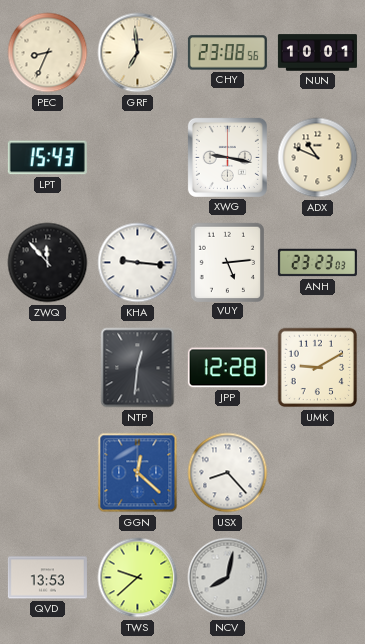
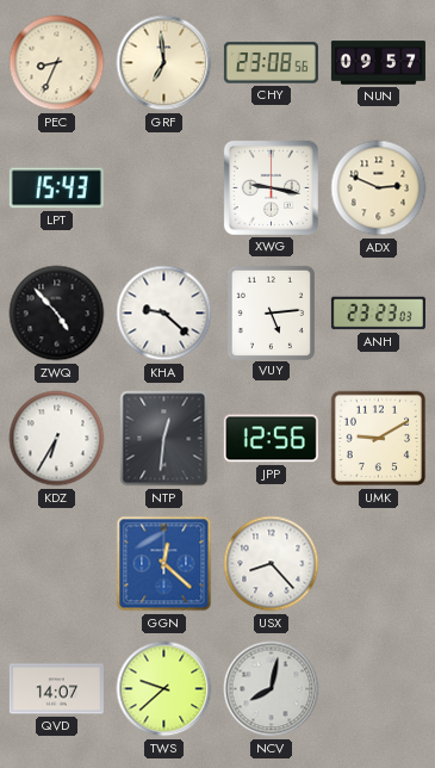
NUN: 10:01 -> 09:57 (378, 63)
ADX: 10:49 -> 2:49 (379, 188)
ZWQ: 11:53 -> 4:53 (57, 314)
KHA: 9:16 -> 9:22 (164, 314)
KDZ: none -> 6:35 (57, 439)
JPP: 12:28 -> 12:56 (271, 439)
QVD: 13:53 -> 14:07 (56, 689)
